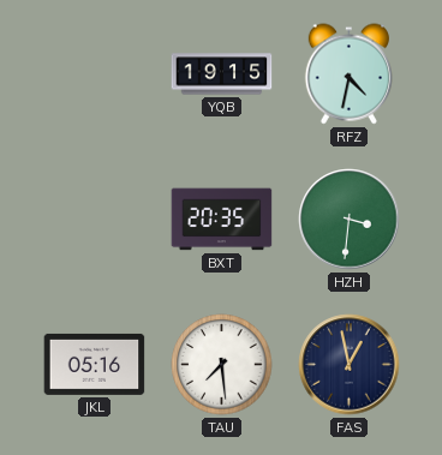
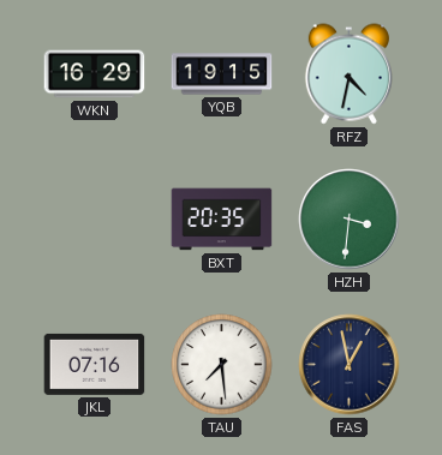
WKN: none -> 16:29 (95, 74)
JKL: 05:16 -> 07:16 (95, 364)
